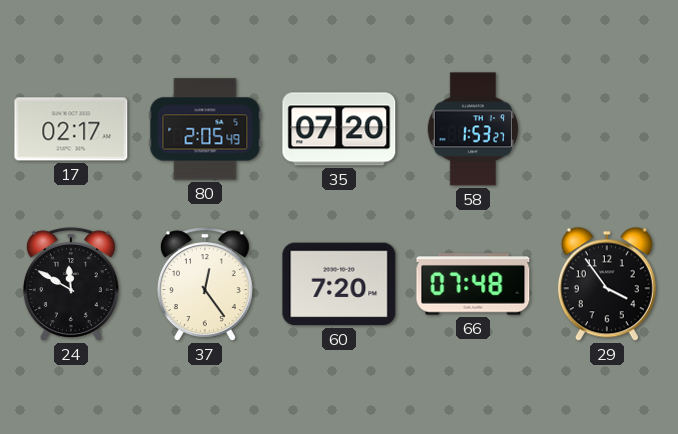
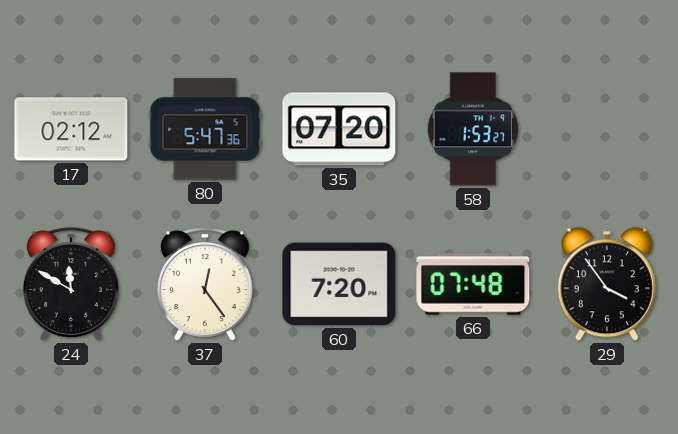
17: 02:17 -> 02:12 (71, 129)
80: 2:05 -> 5:47 (205, 129)
